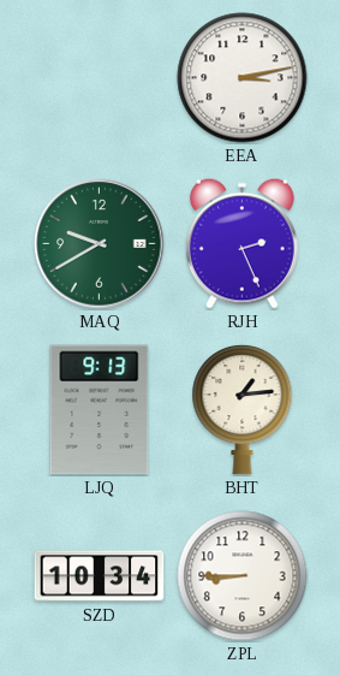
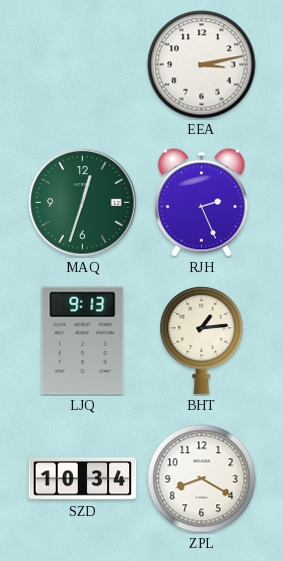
MAQ: 9:40 -> 12:33 (83, 203)
ZPL: 8:45 -> 8:20 (202, 479)
